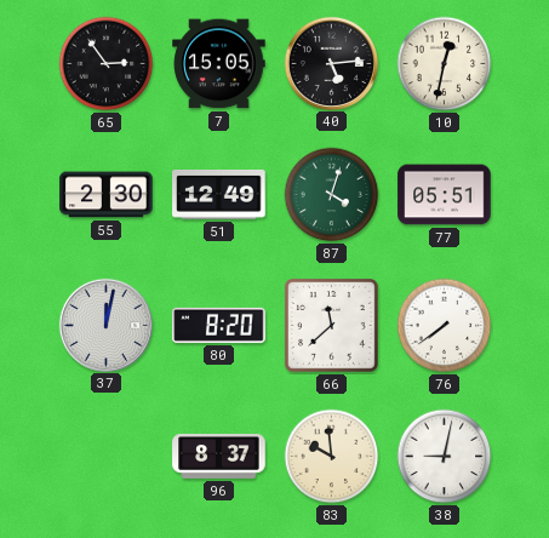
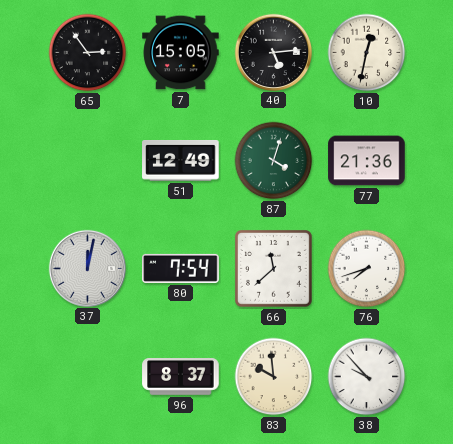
55: 2:30 -> none (107, 195)
77: 05:51 -> 21:36 (367, 161)
80: 8:20 -> 7:54 (181, 268)
76: 7:39 -> 7:42 (367, 269)
38: 9:02 -> 9:53 (367, 377)
